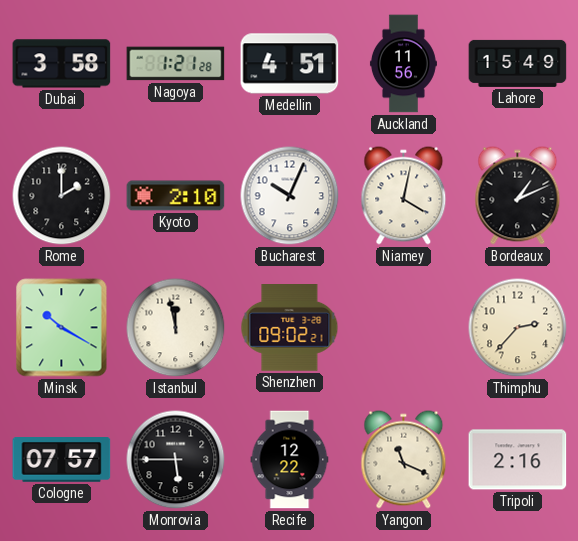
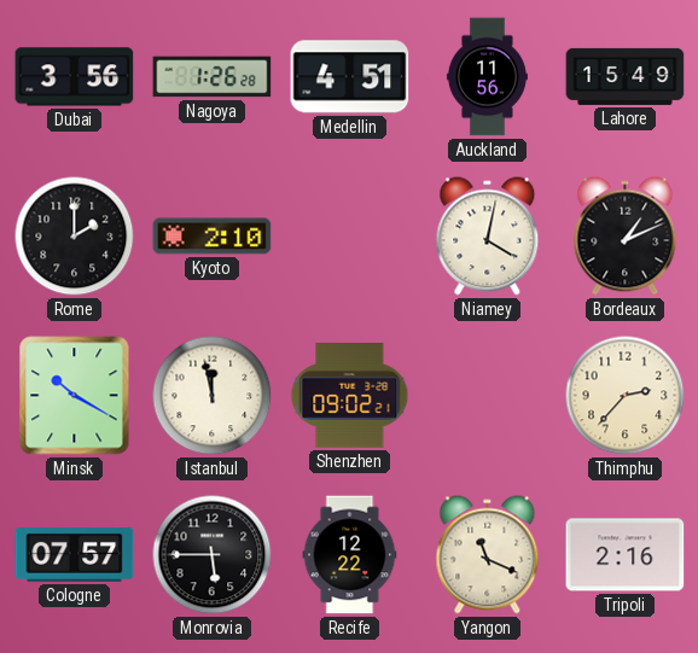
Dubai: 3:58 -> 3:56 (75, 77)
Nagoya: 1:21 -> 1:26 (213, 77)
Bucharest: 10:04 -> none (290, 196)
